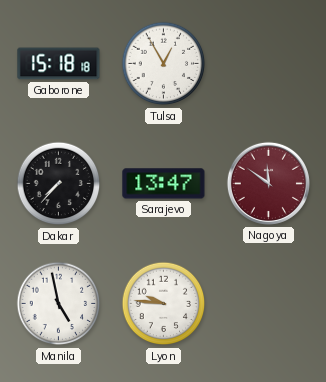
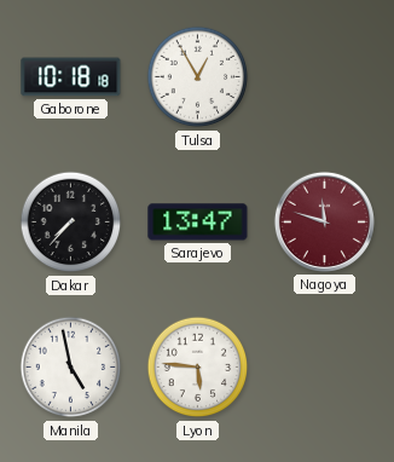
Gaborone: 15:18 -> 10:18 (71, 77)
Nagoya: 11:51 -> 11:48 (324, 221)
Lyon: 9:46 -> 5:46 (198, 368)
